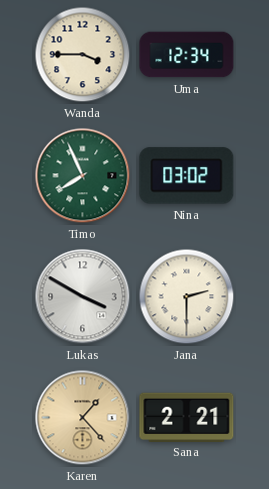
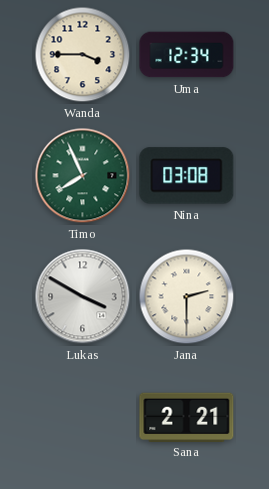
Nina: 03:02 -> 03:08 (187, 176)
Karen: 1:23 -> none (83, 418)
